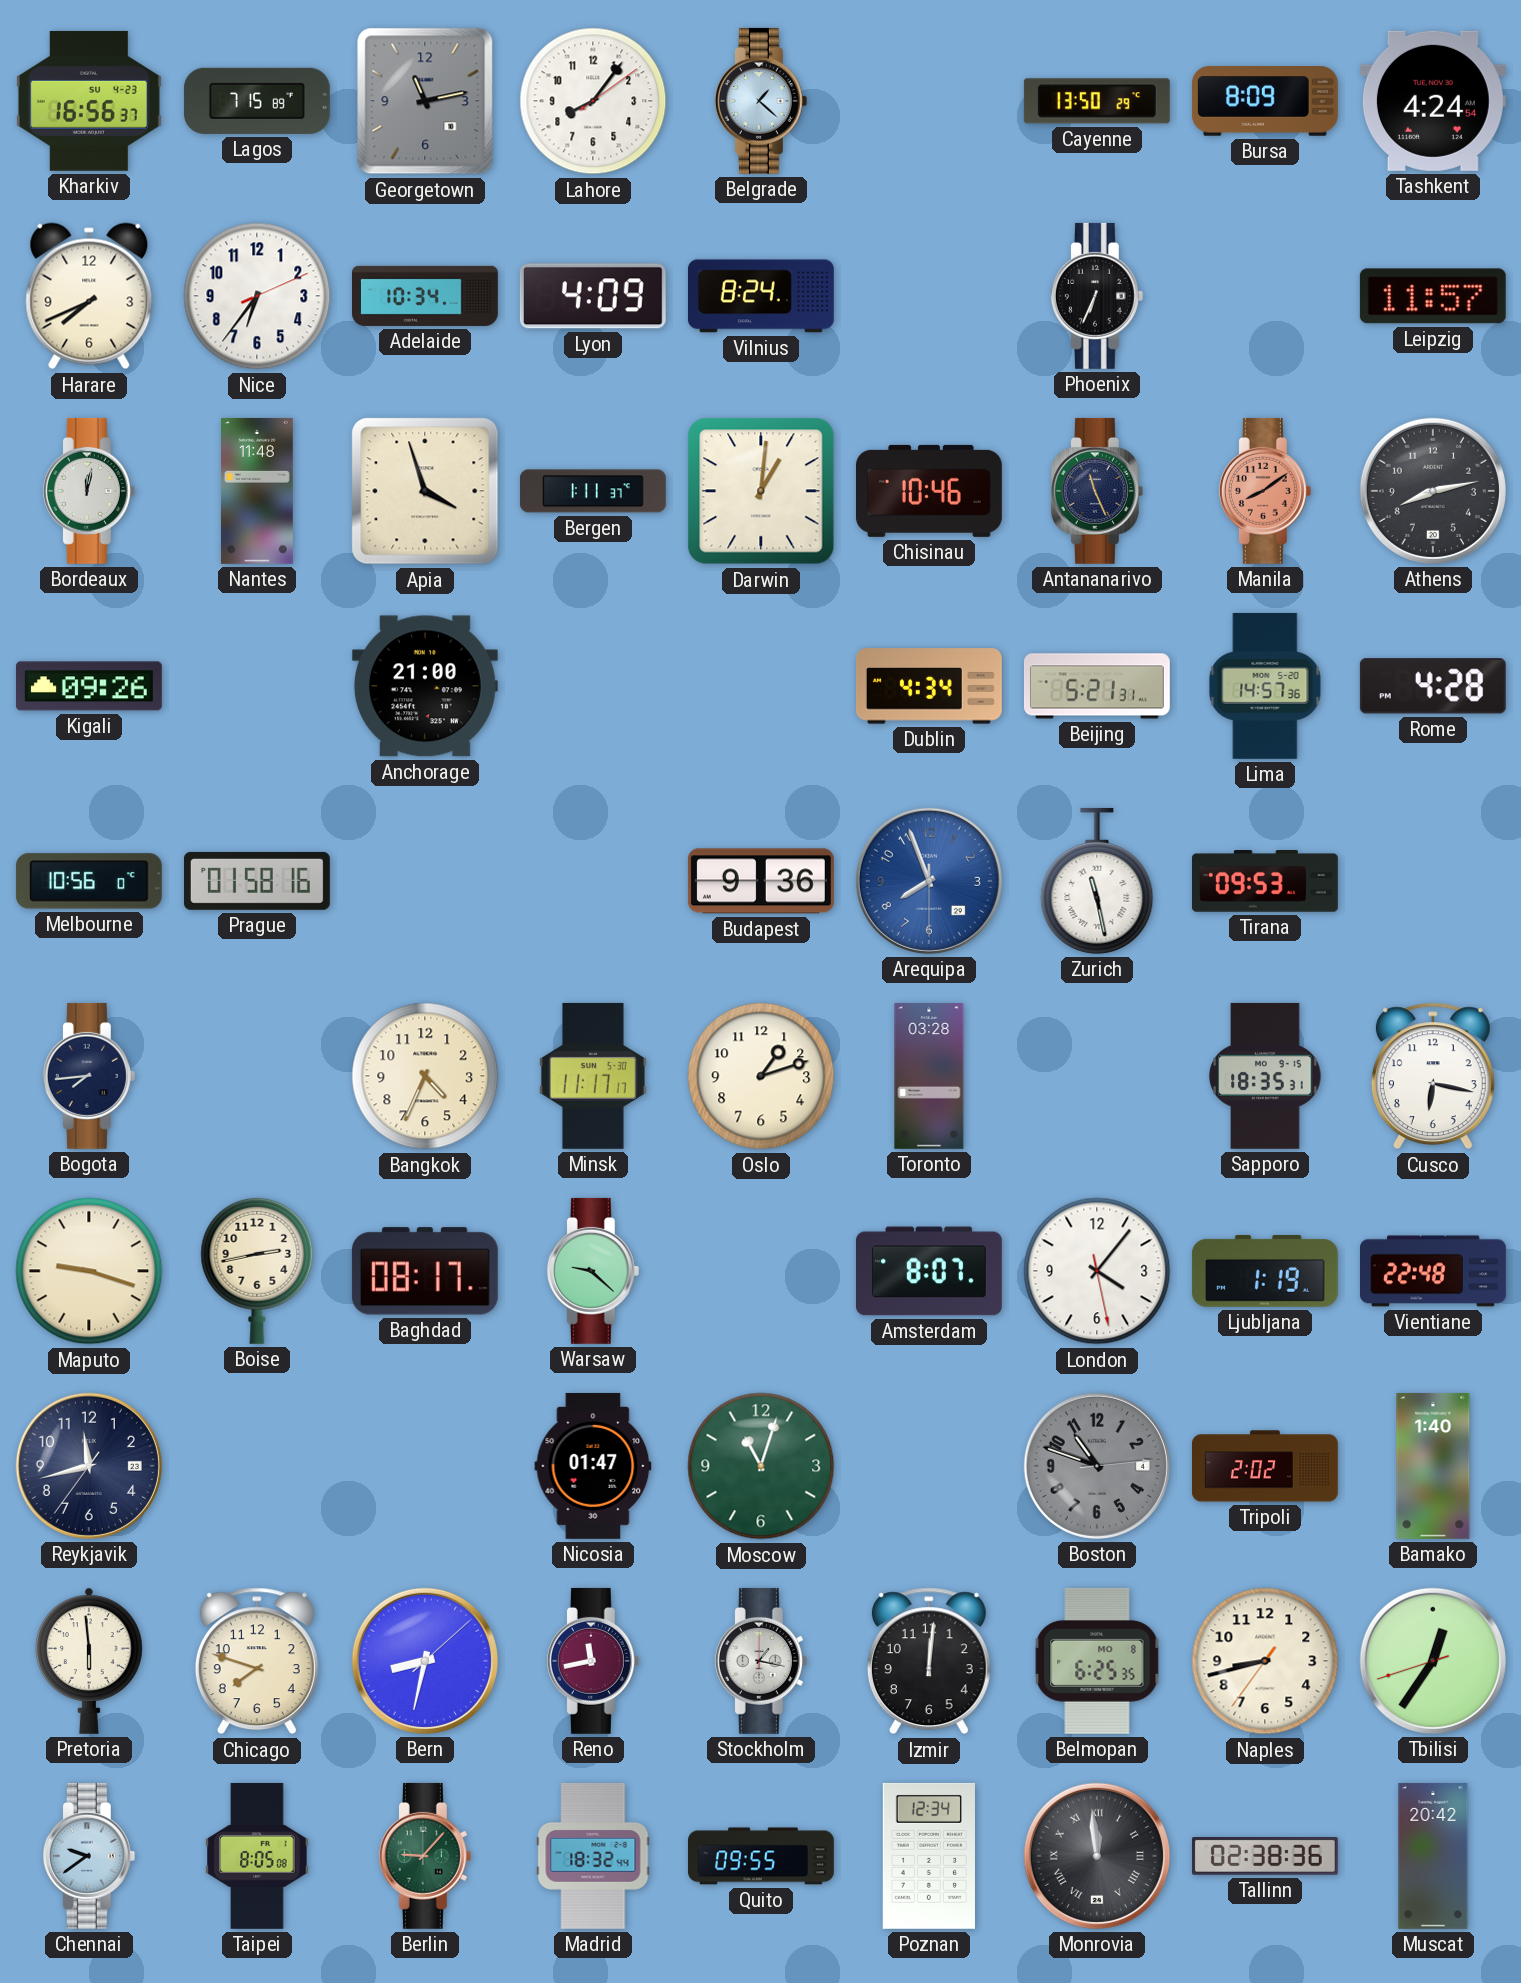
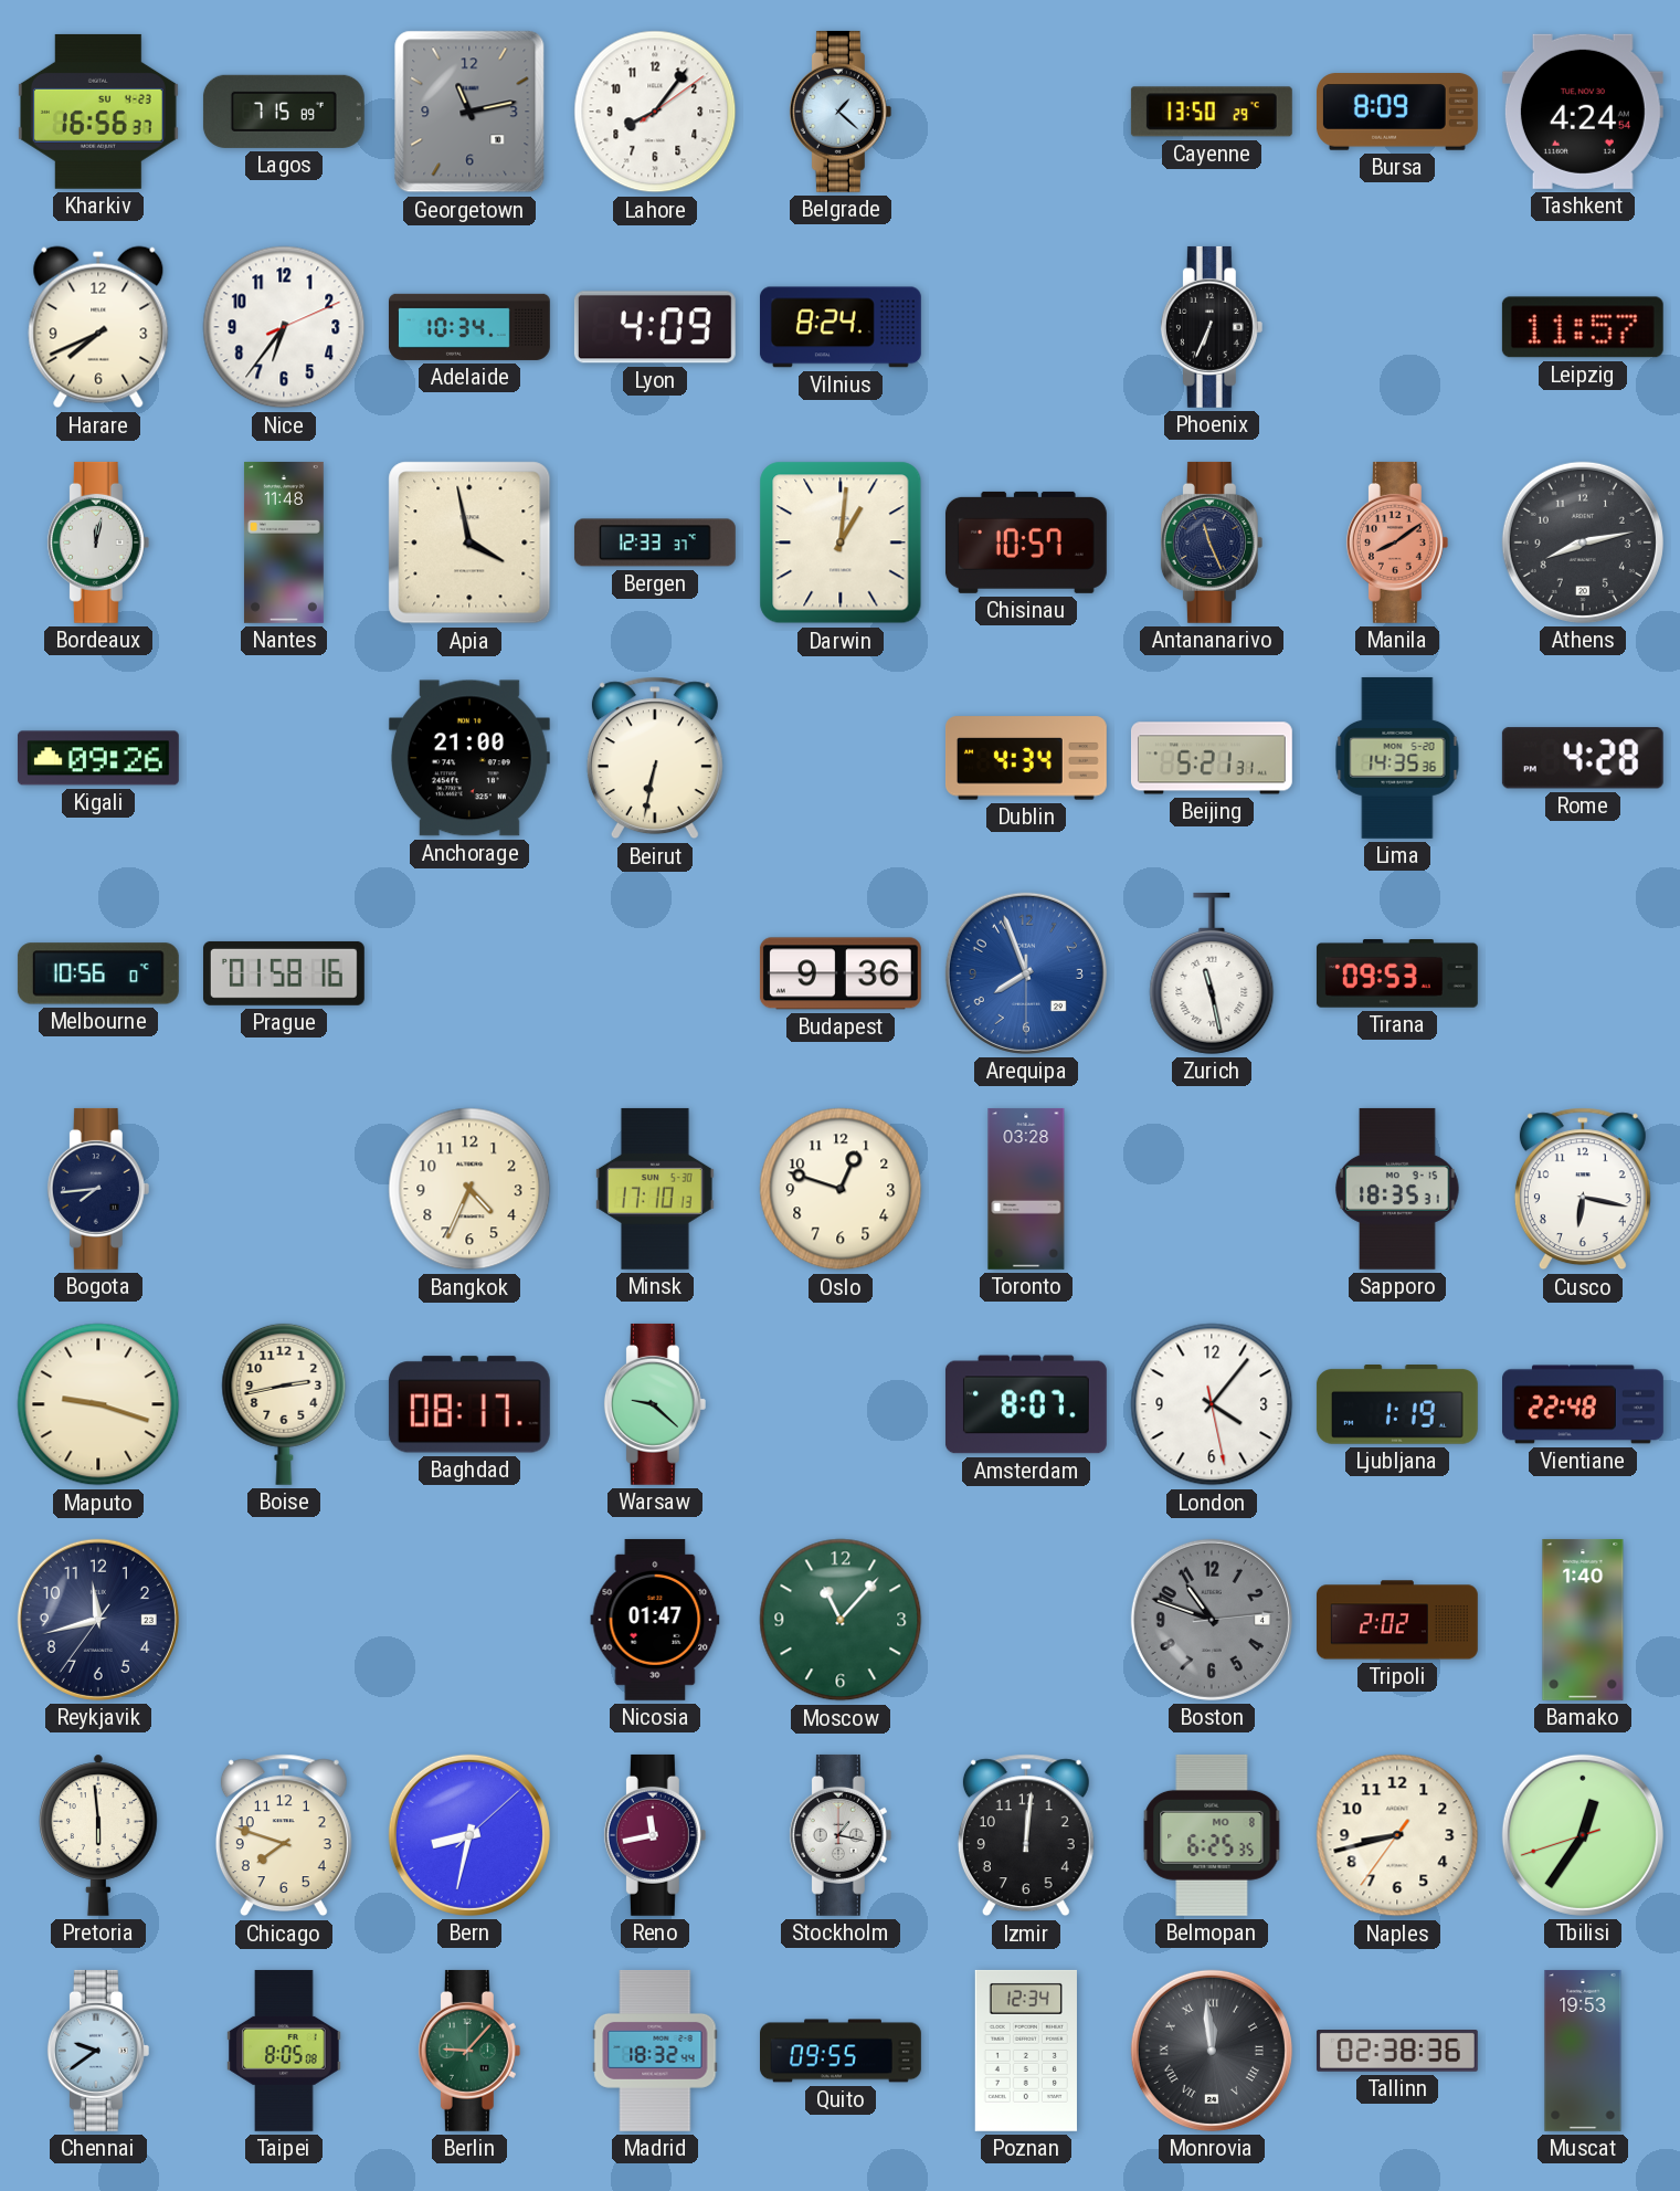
Apia: 3:57 -> 3:58 (469, 543)
Bergen: 1:11 -> 12:33 (655, 543)
Chisinau: 10:46 -> 10:57 (1026, 543)
Beirut: none -> 6:32 (655, 758)
Lima: 14:57 -> 14:35 (1397, 758)
Minsk: 11:17 -> 17:10 (656, 1189)
Oslo: 1:12 -> 12:48 (841, 1189)
Moscow: 11:03 -> 11:07 (841, 1620)
Muscat: 20:42 -> 19:53 (1583, 2051)
